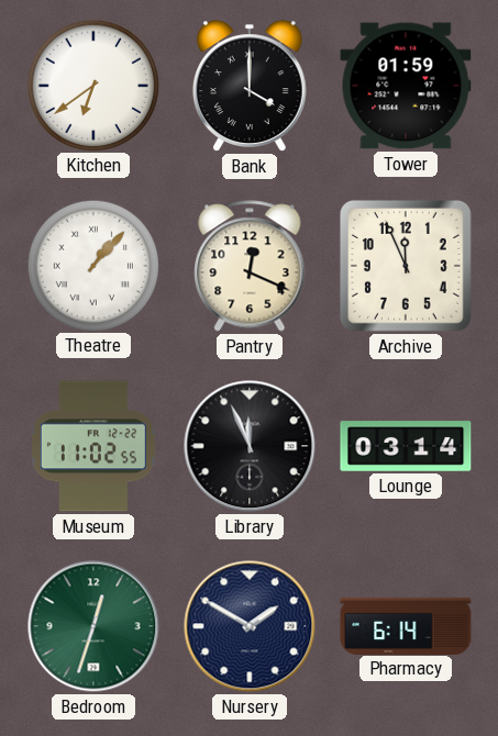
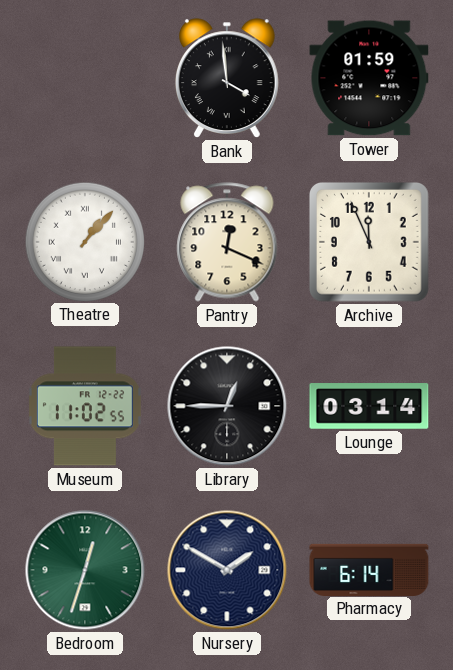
Kitchen: 6:39 -> none (92, 85)
Bank: 4:00 -> 3:59 (227, 78)
Library: 11:56 -> 12:45 (227, 406)
